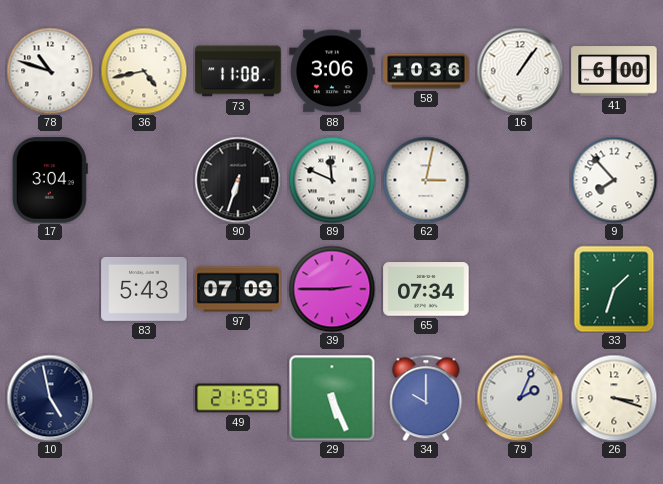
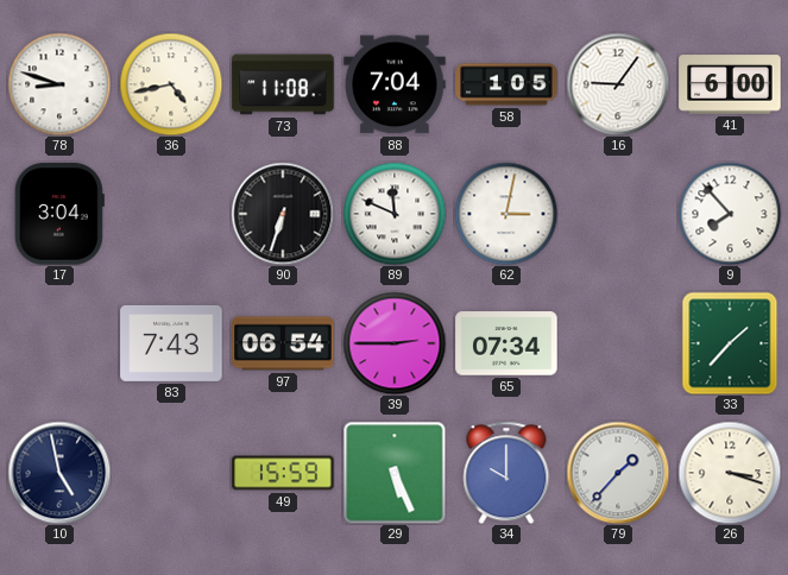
78: 10:48 -> 8:48 (59, 84)
88: 3:06 -> 7:04 (395, 84)
58: 10:36 -> 1:05 (506, 84)
16: 1:06 -> 9:06 (618, 84)
83: 5:43 -> 7:43 (171, 343)
97: 07:09 -> 06:54 (283, 343)
33: 1:33 -> 1:37 (730, 343)
49: 21:59 -> 15:59 (283, 473)
79: 2:04 -> 1:37 (618, 473)
